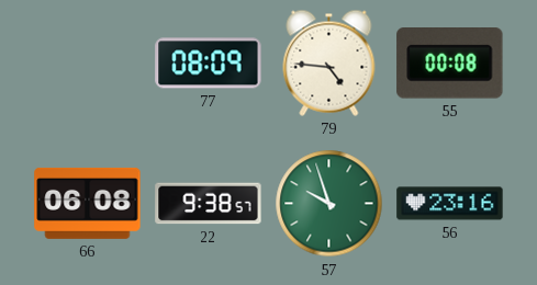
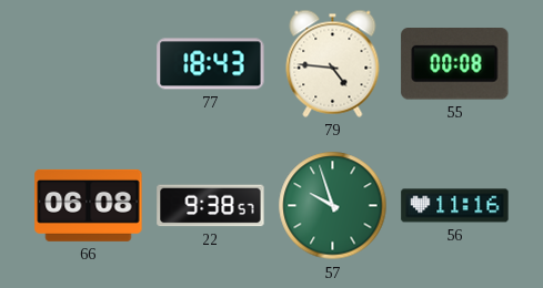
77: 08:09 -> 18:43 (211, 64)
56: 23:16 -> 11:16 (455, 206)
